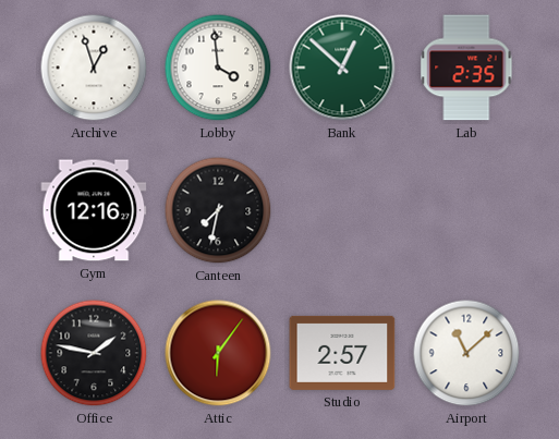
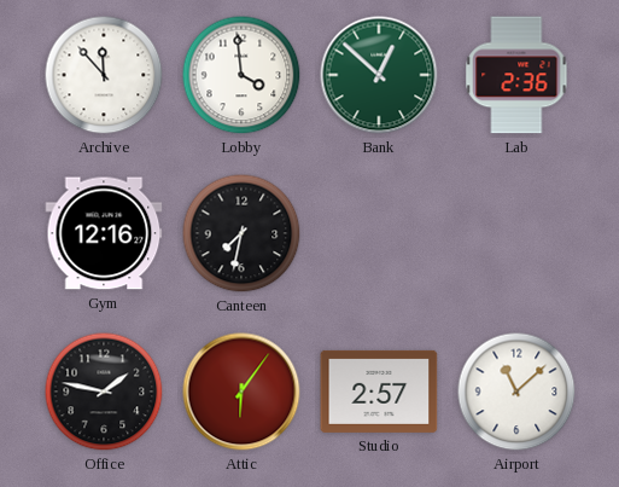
Archive: 12:57 -> 11:53 (104, 75)
Lab: 2:35 -> 2:36 (516, 75)
